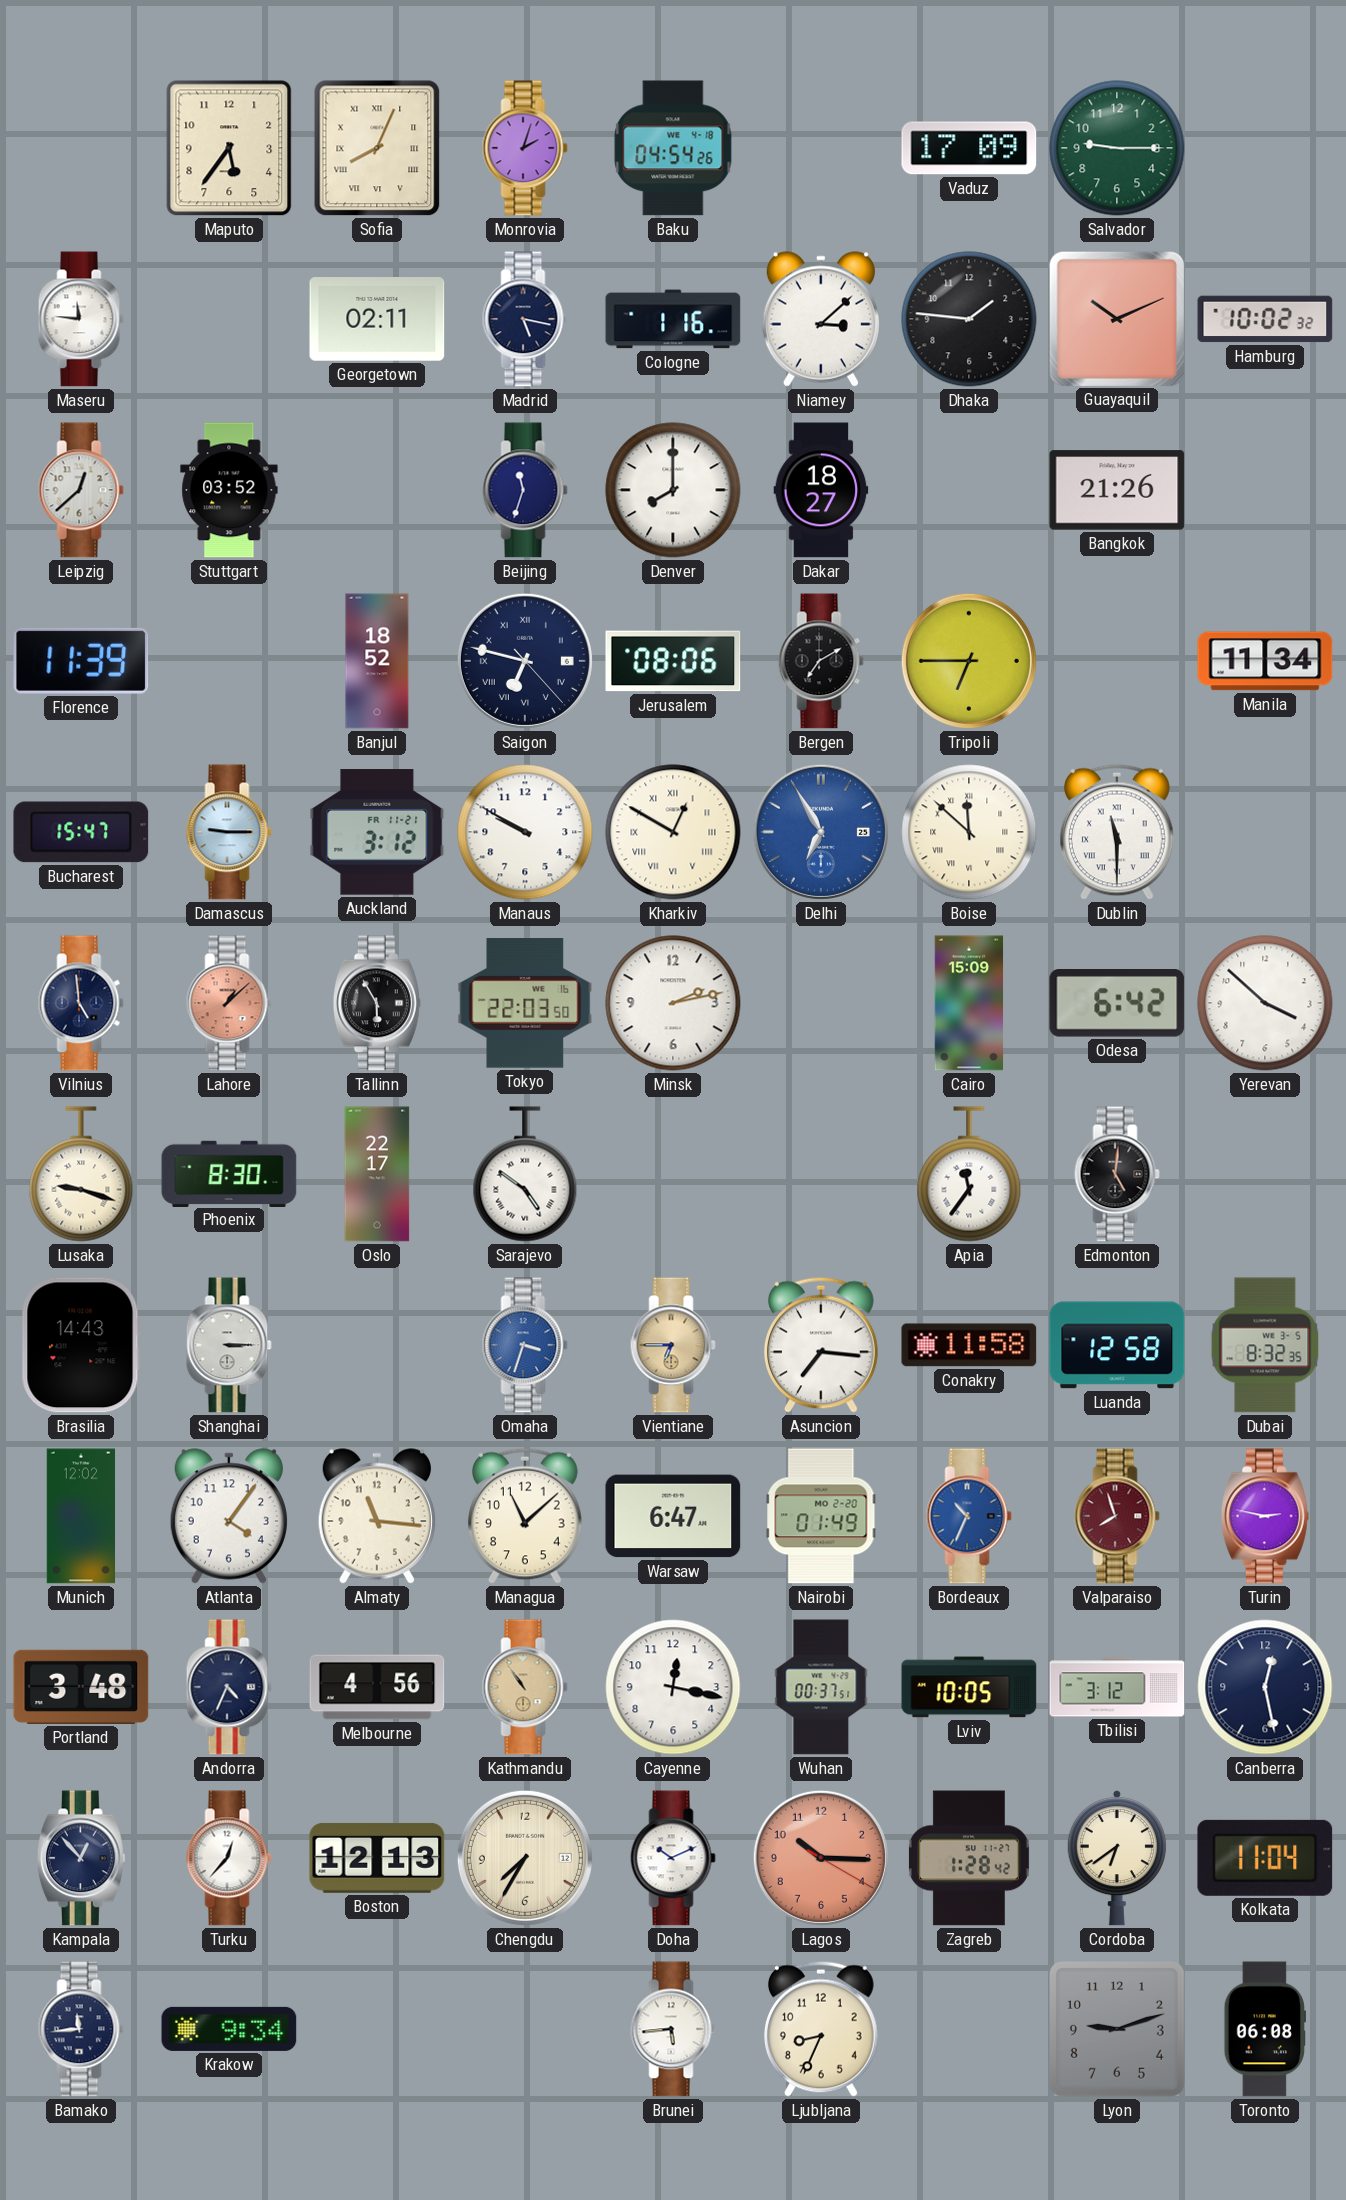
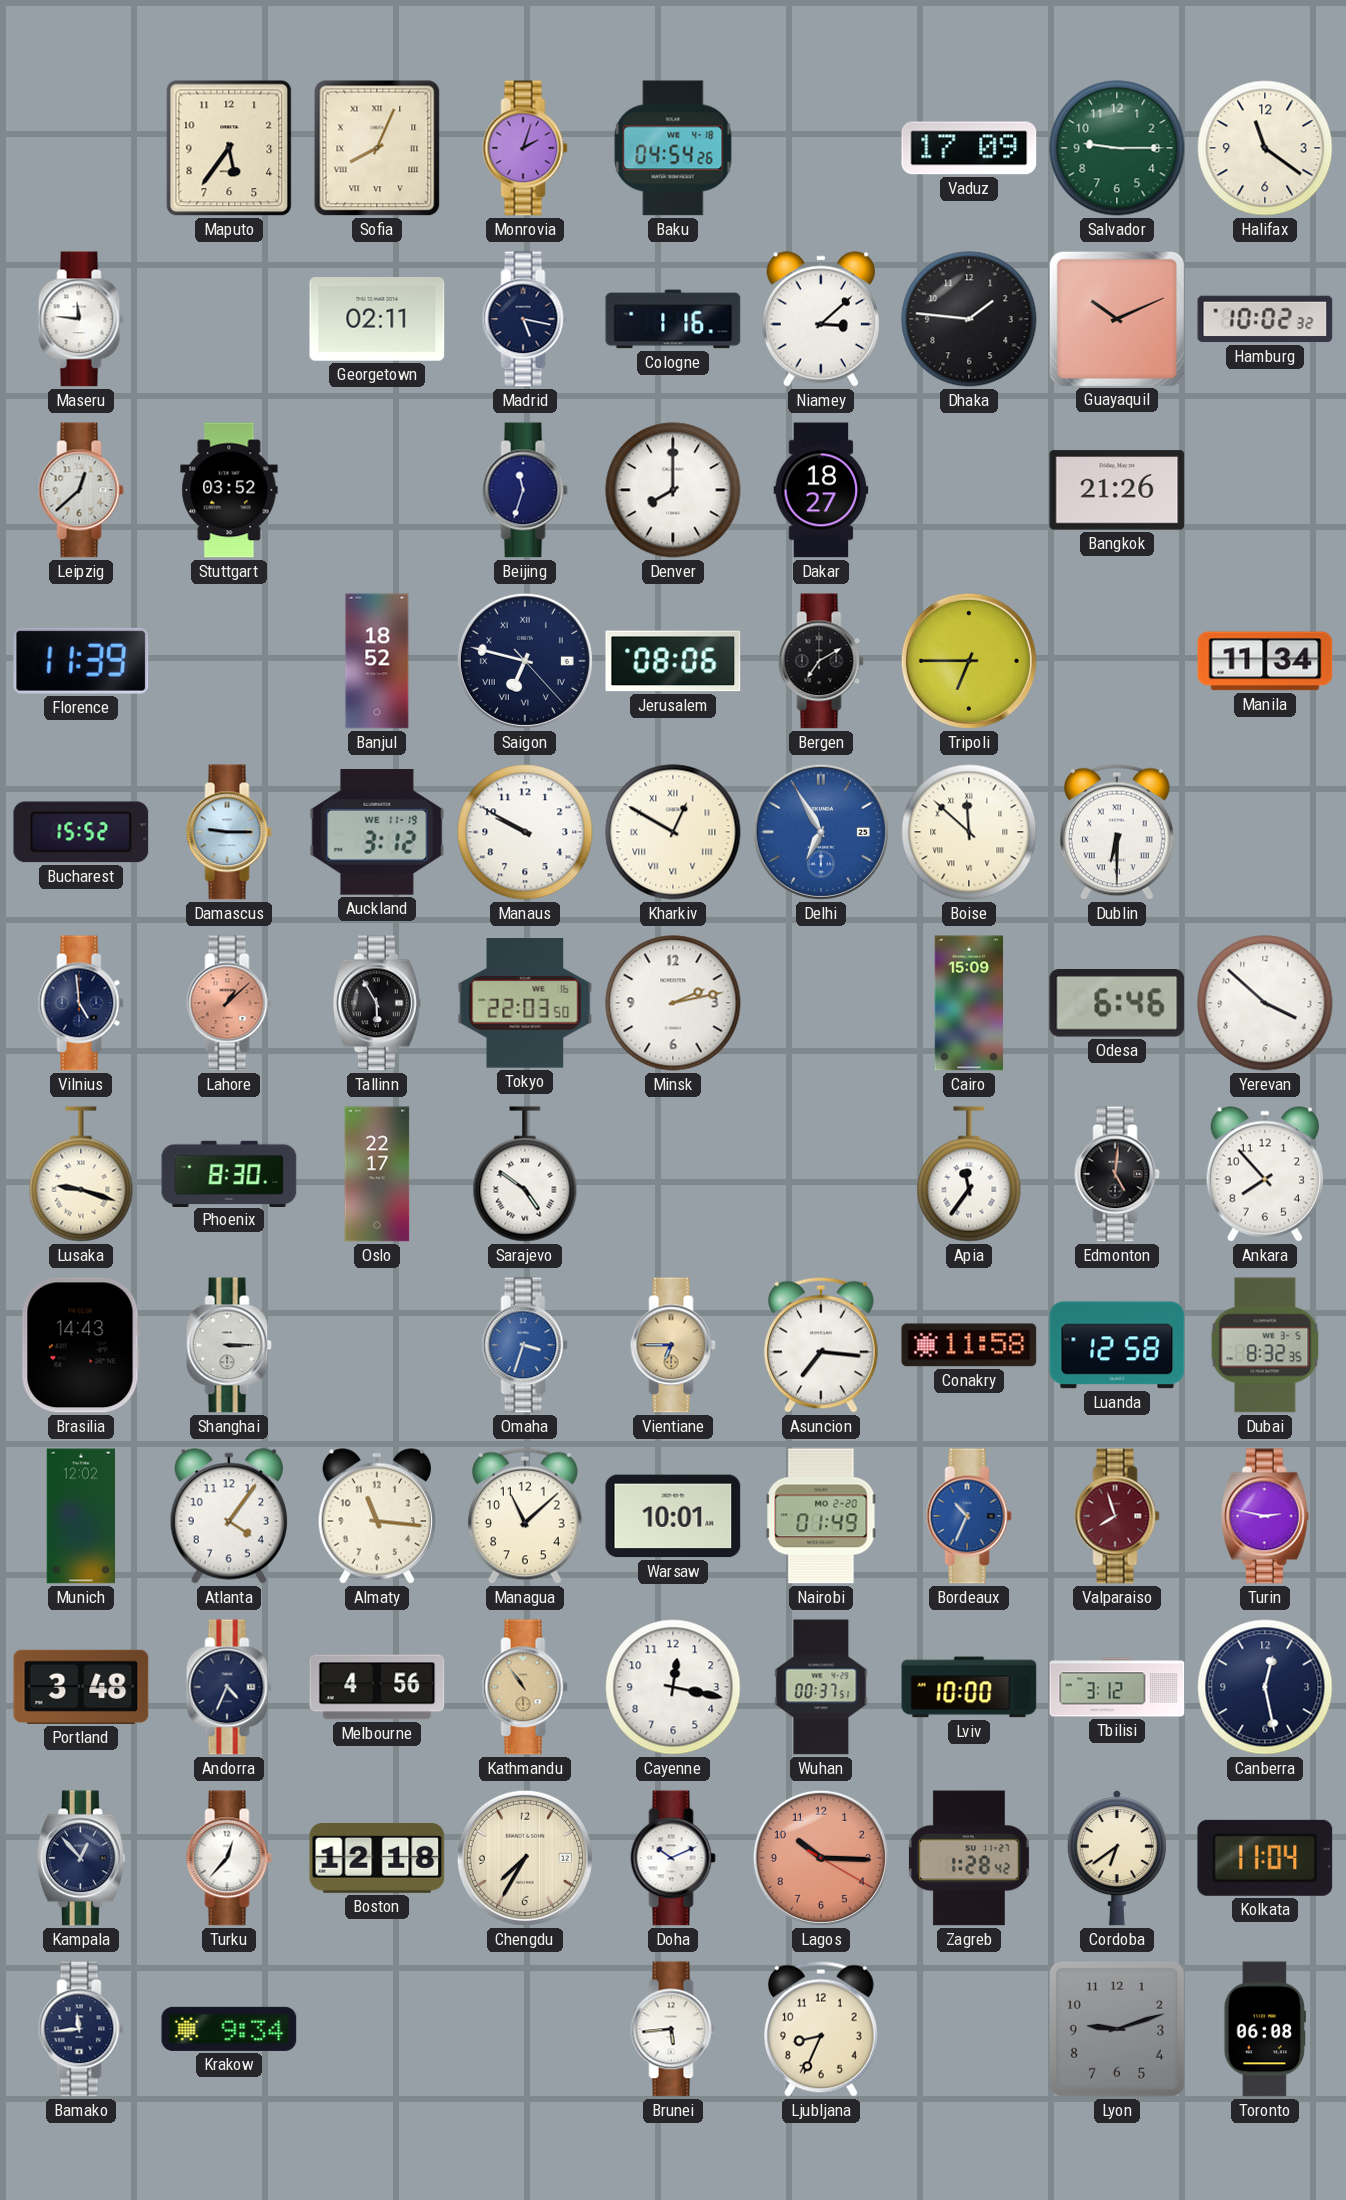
Halifax: none -> 11:21 (1265, 148)
Bucharest: 15:47 -> 15:52 (81, 832)
Auckland date: FR 11-21 -> WE 11-19 (377, 832)
Dublin: 11:30 -> 6:30 (1117, 832)
Odesa: 6:42 -> 6:46 (1117, 1004)
Ankara: none -> 7:53 (1265, 1174)
Warsaw: 6:47 -> 10:01 (673, 1516)
Lviv: 10:05 -> 10:00 (969, 1687)
Boston: 12:13 -> 12:18 (377, 1858)
